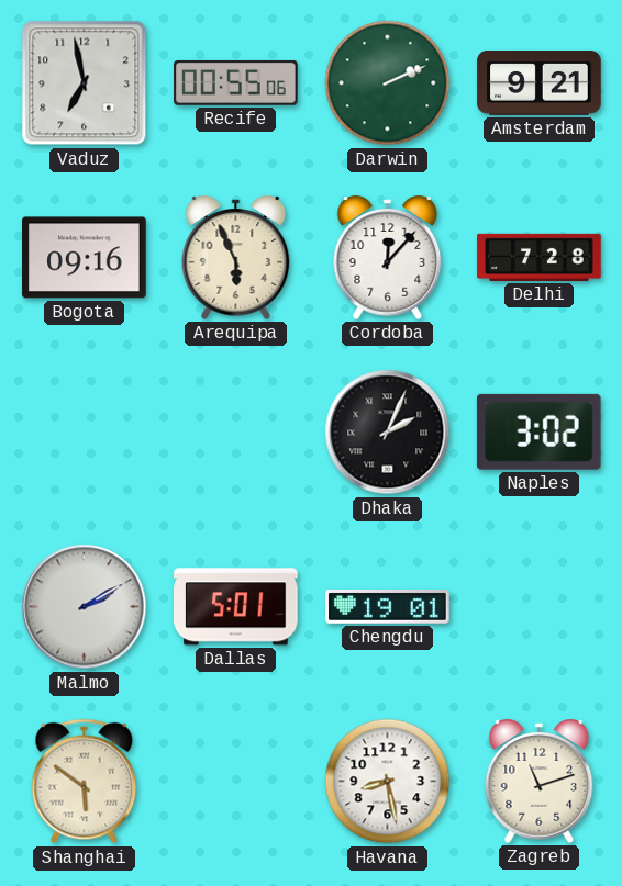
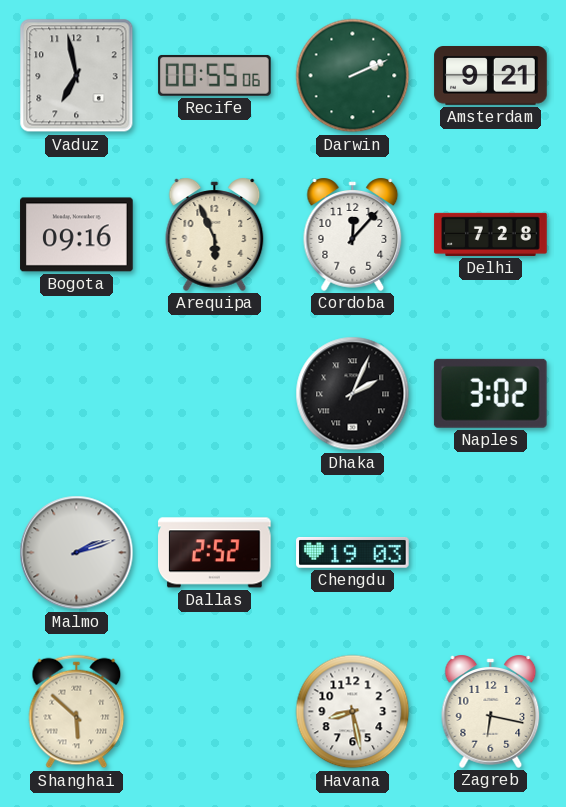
Malmo: 2:10 -> 2:12 (77, 553)
Dallas: 5:01 -> 2:52 (215, 553)
Chengdu: 19:01 -> 19:03 (353, 553)
Shanghai: 5:51 -> 5:52 (77, 712)
Zagreb: 11:12 -> 6:17 (491, 711)
